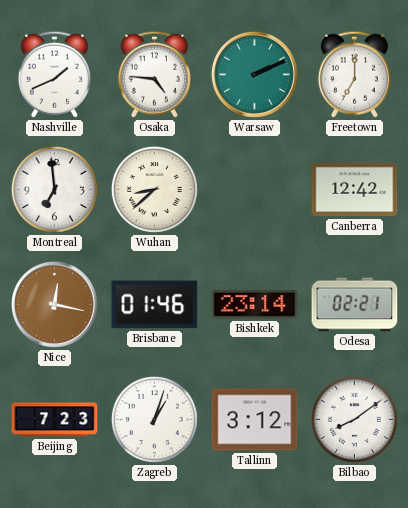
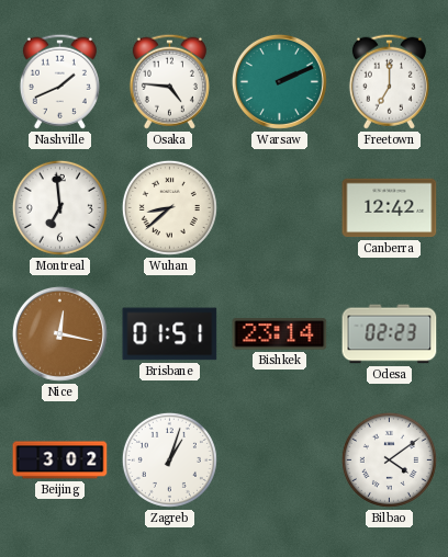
Brisbane: 01:46 -> 01:51 (170, 334)
Odesa: 02:21 -> 02:23 (390, 334)
Beijing: 7:23 -> 3:02 (60, 461)
Tallinn: 3:12 -> none (255, 420)
Bilbao: 8:09 -> 4:09 (389, 459)
